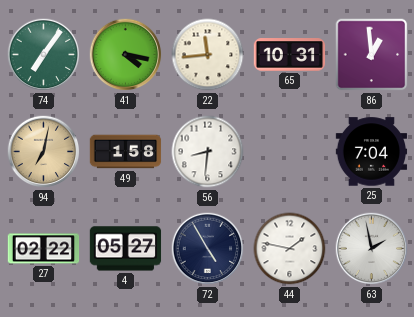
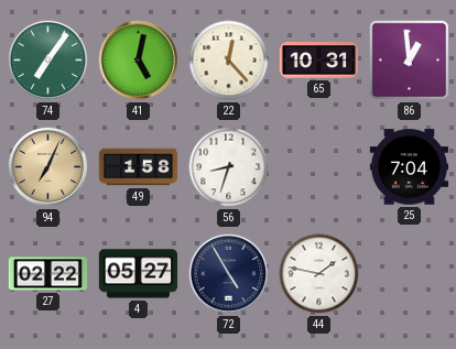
41: 4:17 -> 5:02 (139, 61)
22: 11:44 -> 12:23 (229, 61)
94: 7:02 -> 7:04 (48, 167)
56: 8:31 -> 8:33 (229, 167)
63: 1:58 -> none (372, 249)
